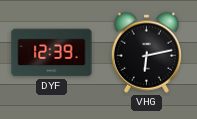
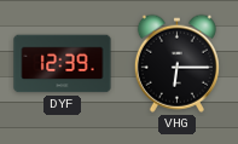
VHG: 6:13 -> 6:15 (176, 63)
